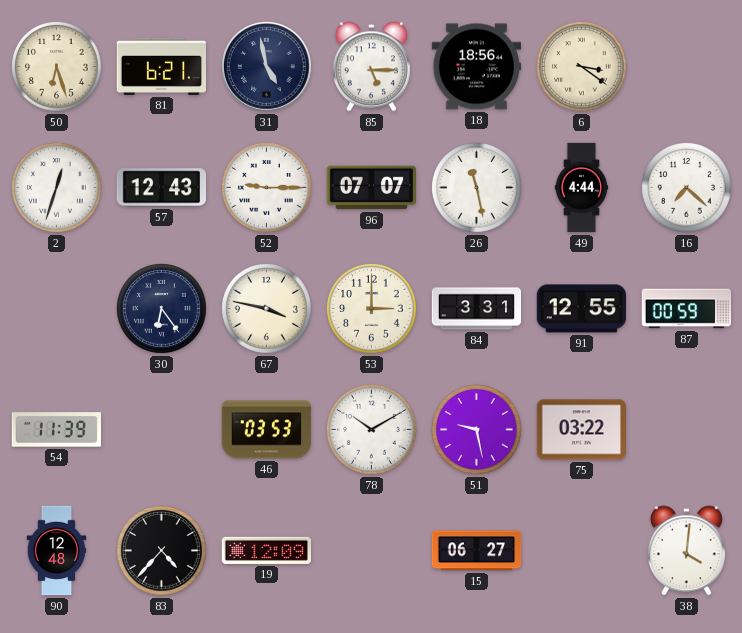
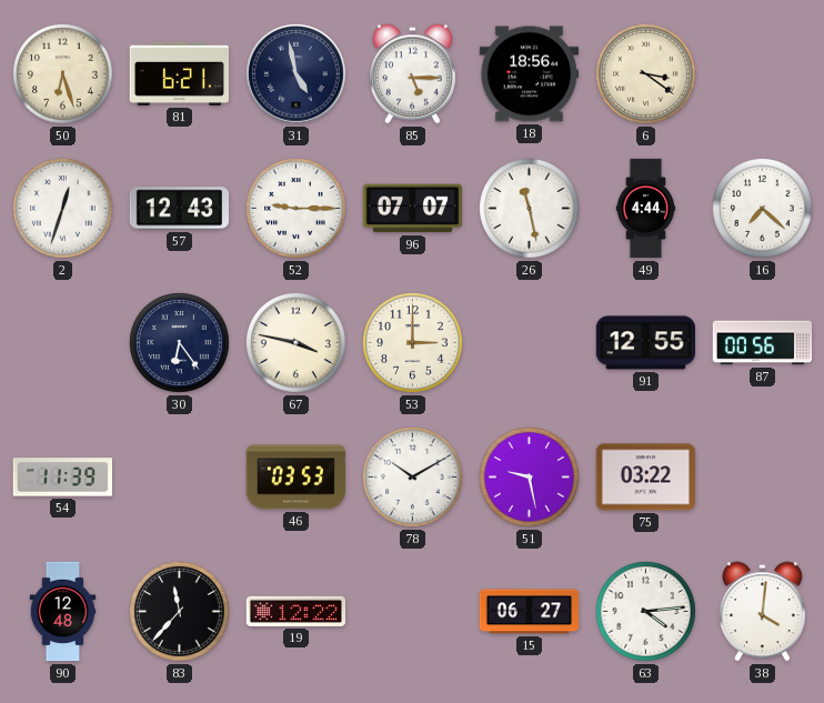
84: 3:31 -> none (477, 309)
87: 00:59 -> 00:56 (763, 343)
83: 4:37 -> 11:37 (180, 612)
19: 12:09 -> 12:22 (295, 611)
63: none -> 4:14 (646, 612)
